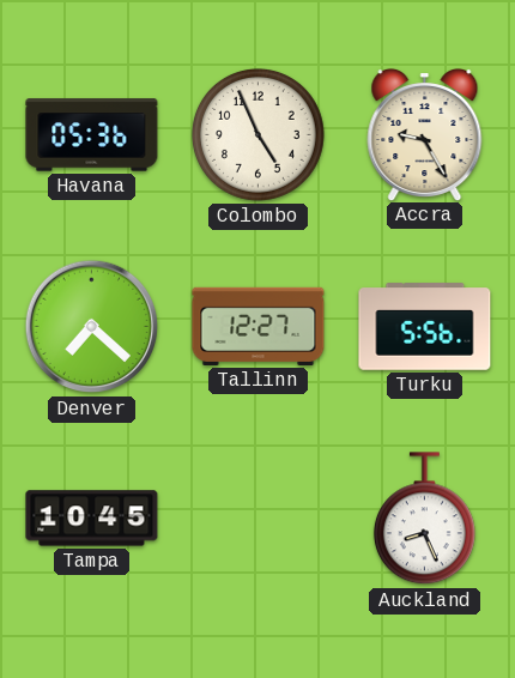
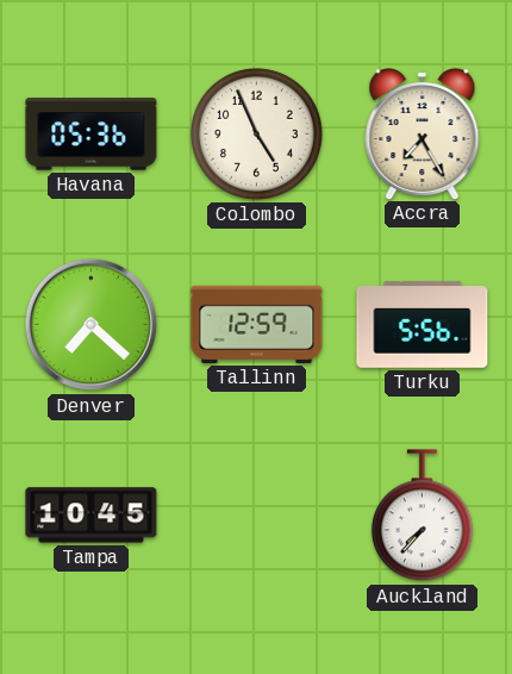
Accra: 9:25 -> 7:25 (423, 135)
Tallinn: 12:27 -> 12:59 (257, 324)
Auckland: 8:26 -> 7:37 (422, 516)
